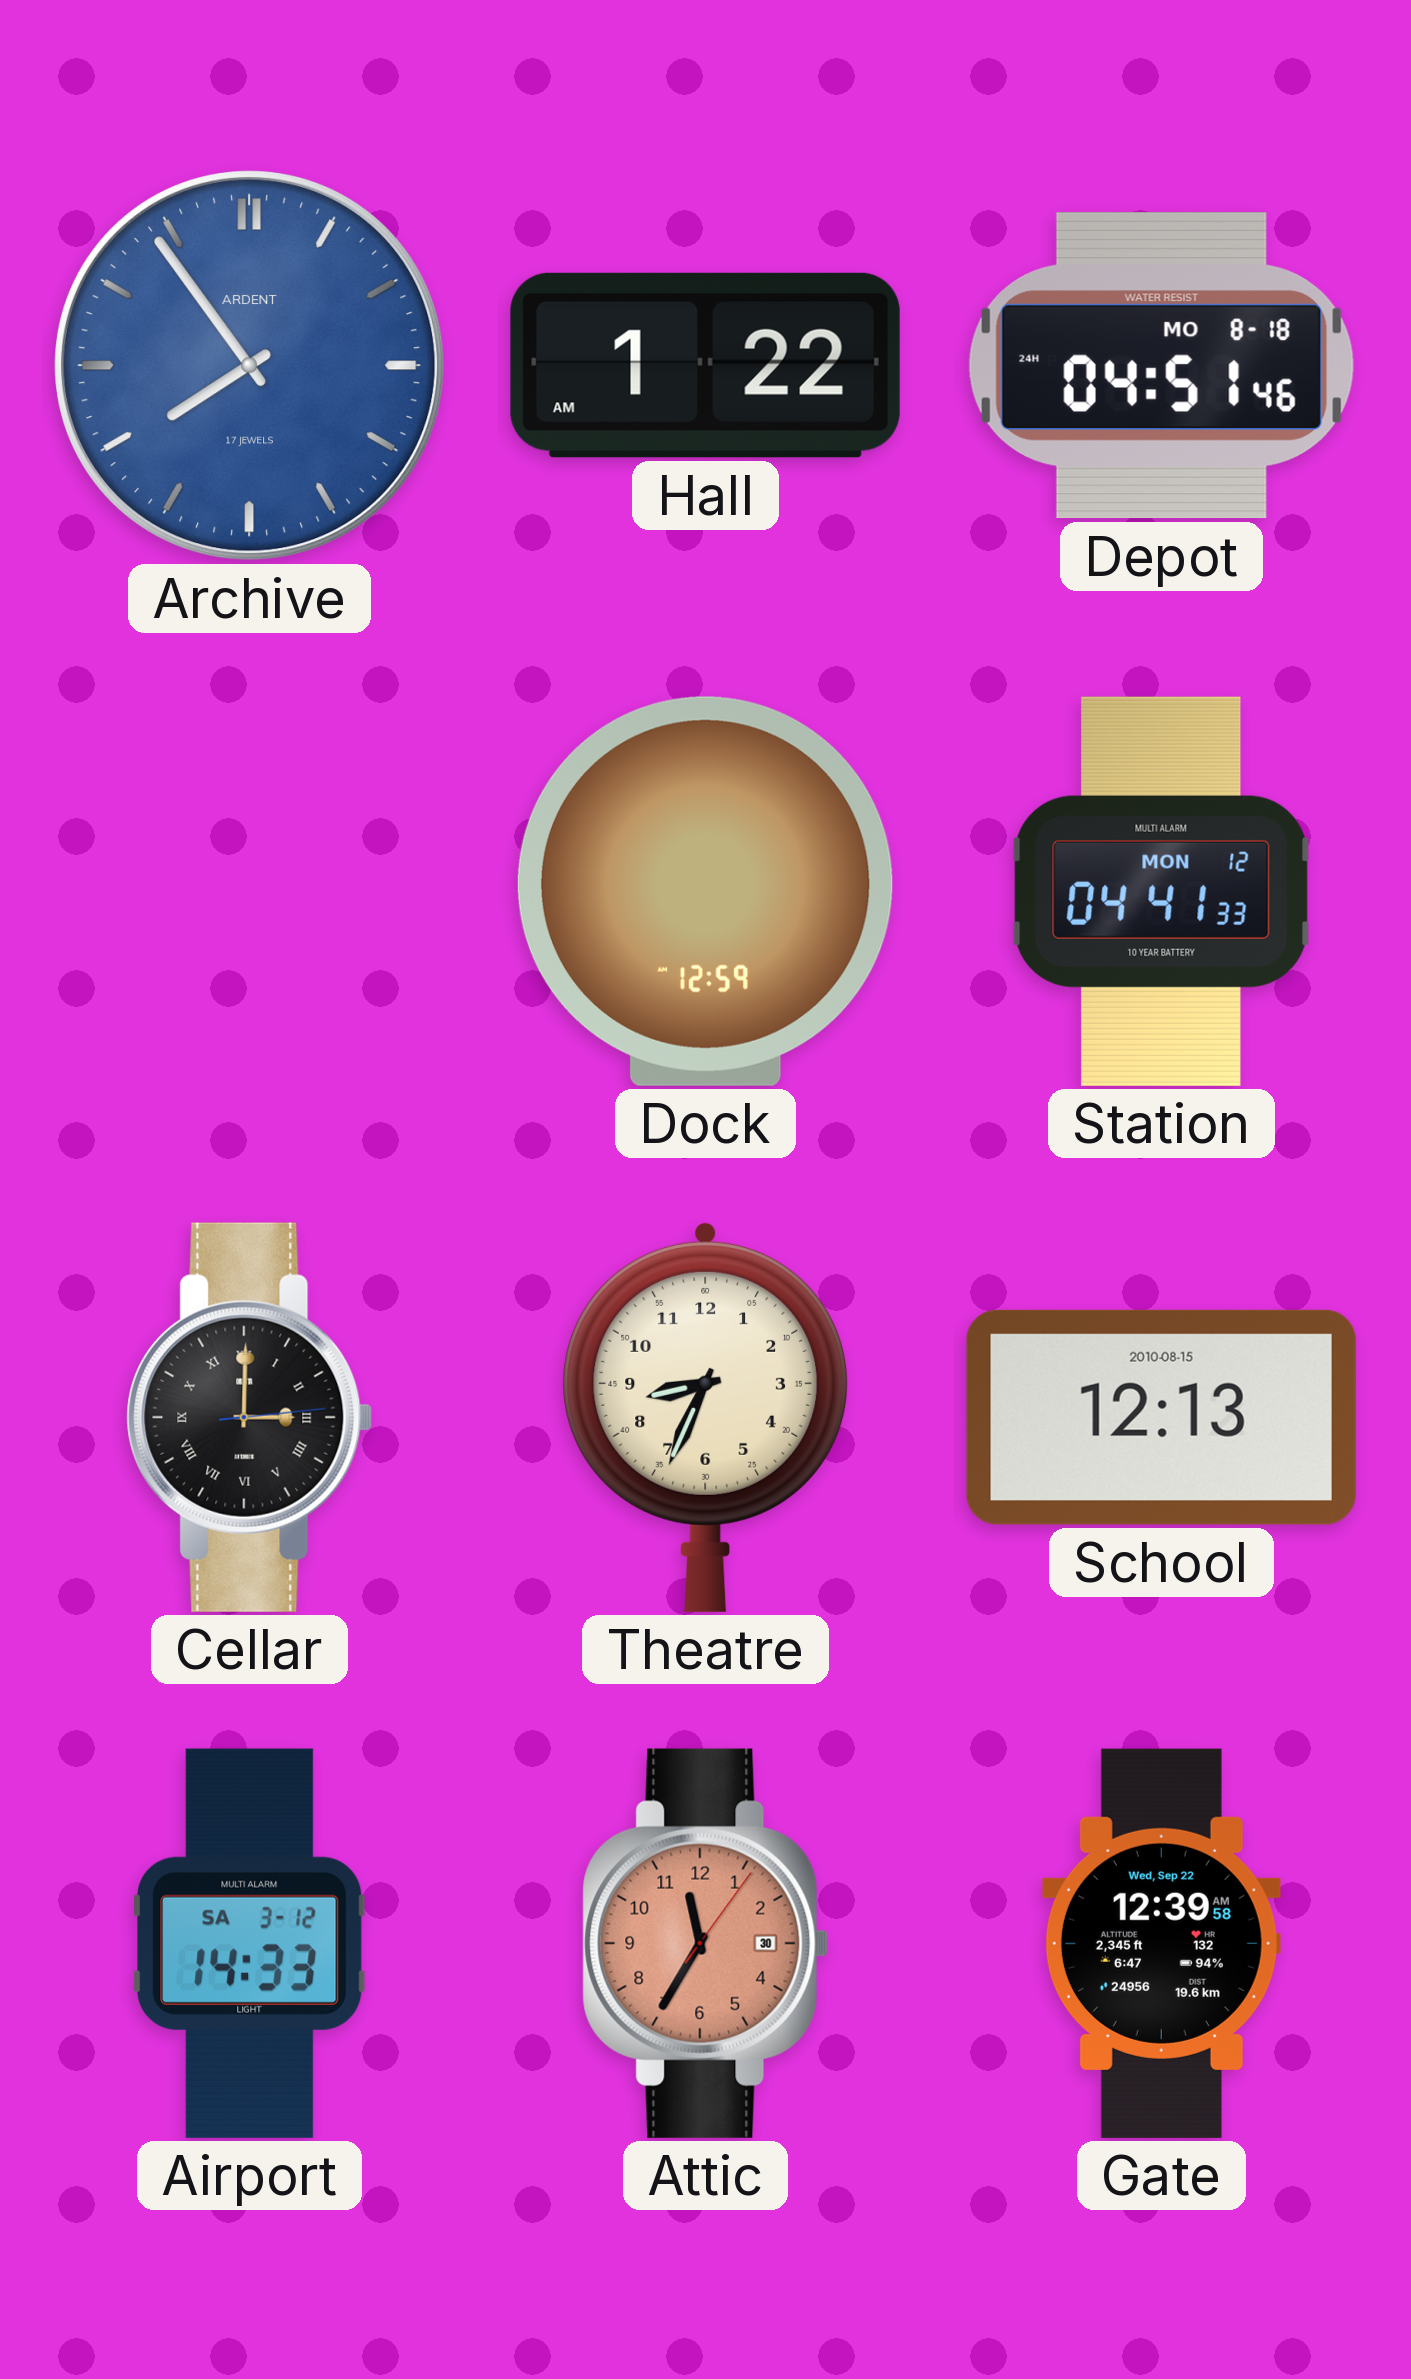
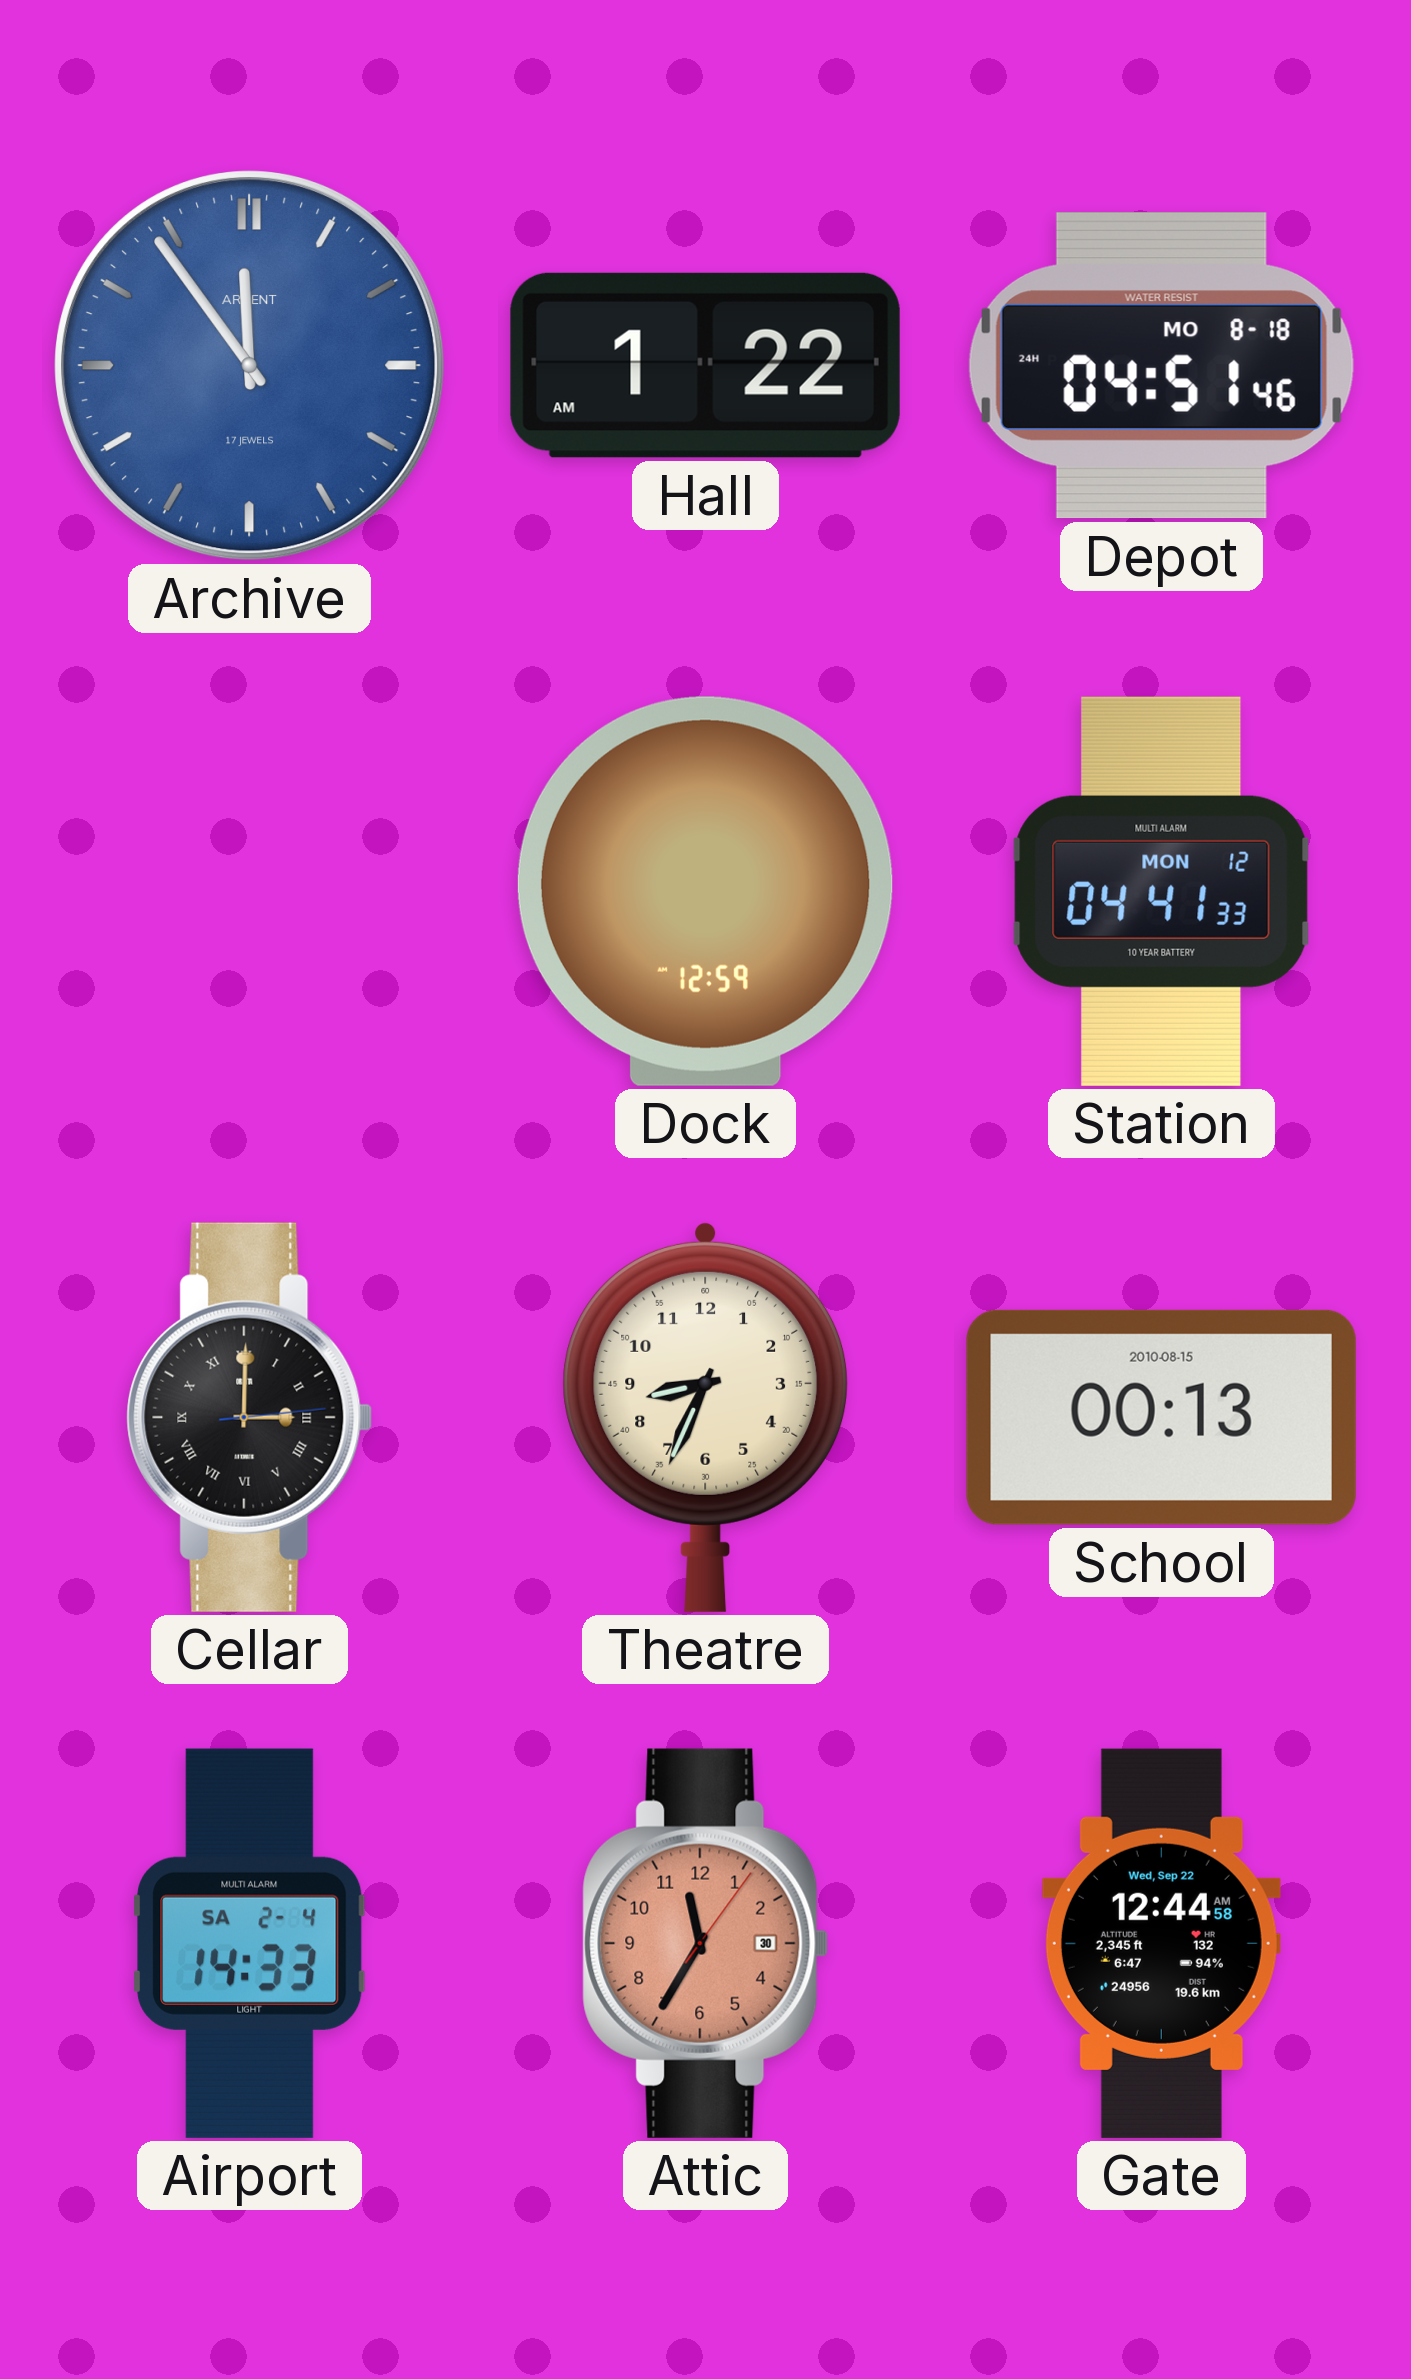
Archive: 7:54 -> 11:54 (250, 366)
School: 12:13 -> 00:13 (1161, 1417)
Airport date: SA 3-12 -> SA 2-4 (250, 1943)
Gate: 12:39 -> 12:44 (1161, 1943)
